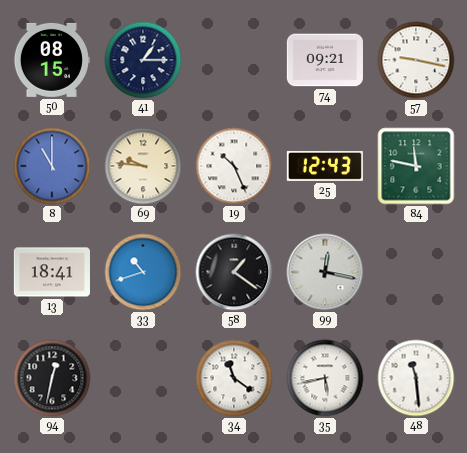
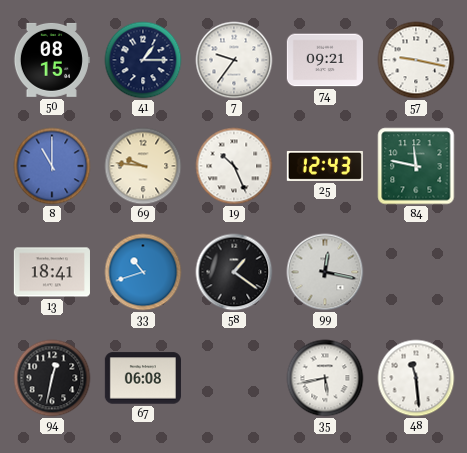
7: none -> 9:36 (234, 60)
67: none -> 06:08 (143, 378)
34: 11:21 -> none (234, 378)
